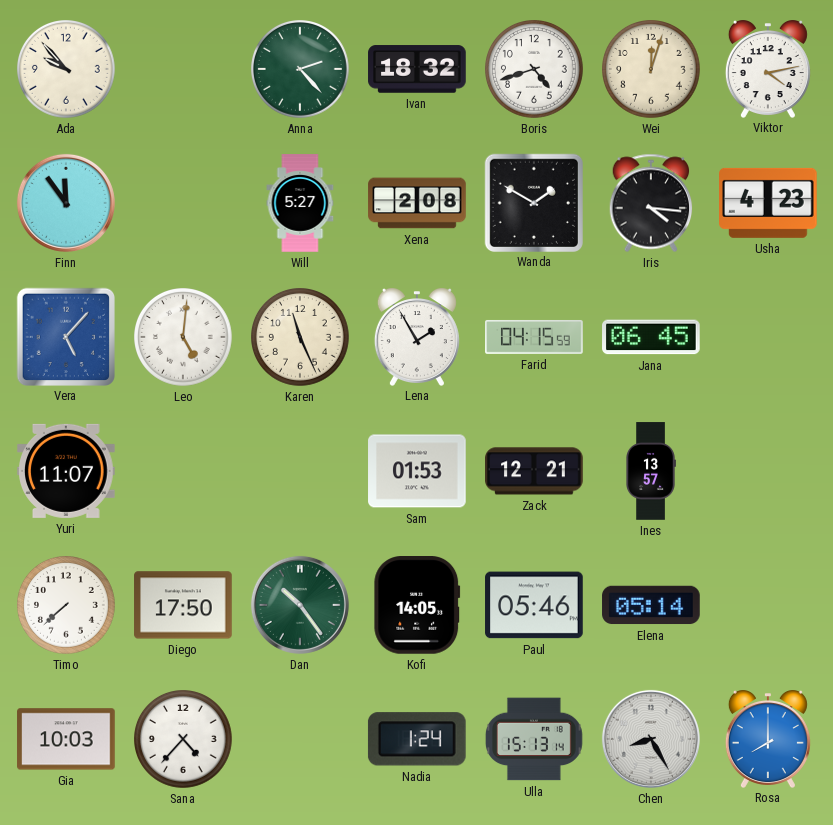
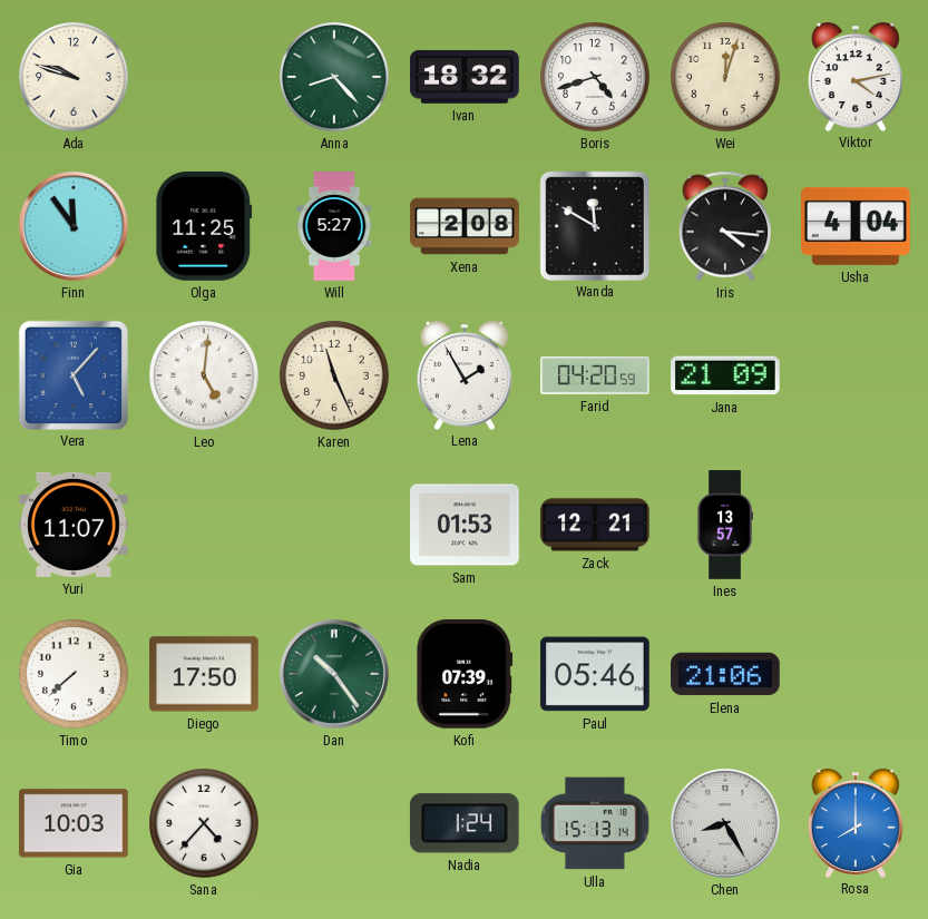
Ada: 9:53 -> 9:48 (75, 78)
Anna: 2:23 -> 8:23 (335, 78)
Olga: none -> 11:25 (204, 227)
Wanda: 1:50 -> 11:50 (594, 225)
Usha: 4:23 -> 4:04 (857, 226)
Farid: 04:15 -> 04:20 (595, 375)
Jana: 06:45 -> 21:09 (725, 375)
Kofi: 14:05 -> 07:39 (465, 675)
Elena: 05:14 -> 21:06 (725, 674)
